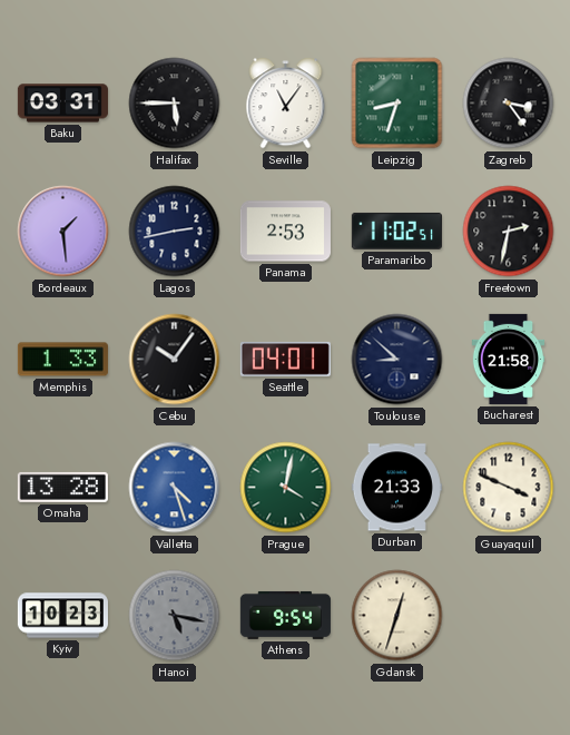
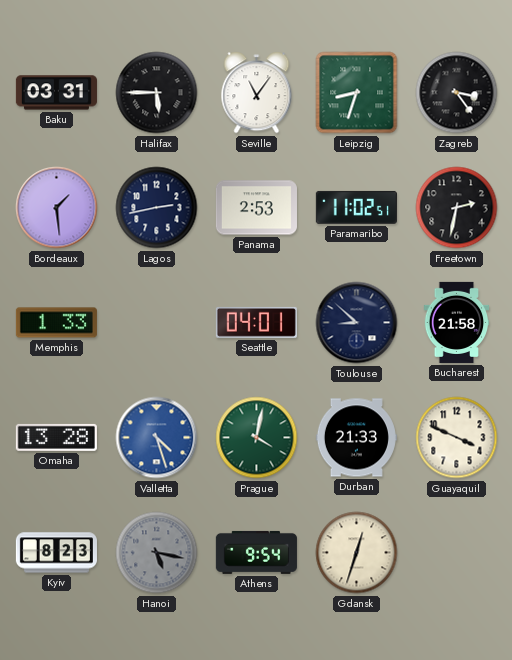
Cebu: 10:06 -> none (175, 360)
Kyiv: 10:23 -> 8:23 (56, 553)
